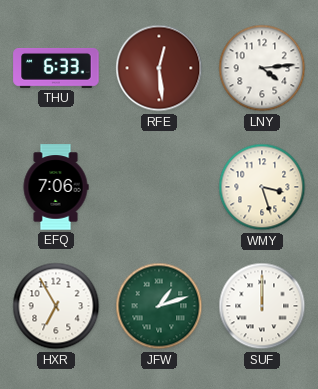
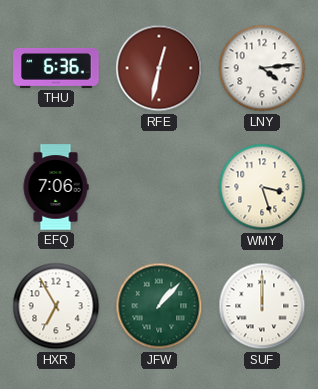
THU: 6:33 -> 6:36 (56, 69)
RFE: 12:29 -> 12:32 (159, 68)
JFW: 1:12 -> 1:07 (159, 306)
